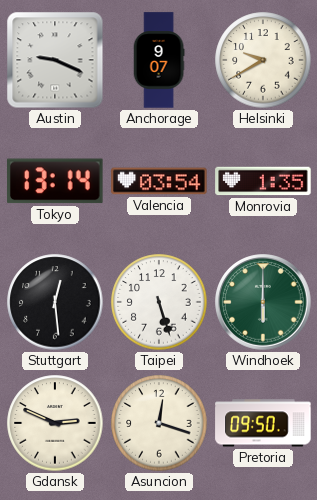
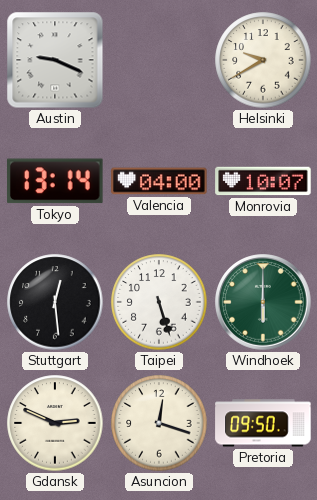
Anchorage: 9:07 -> none (159, 60)
Valencia: 03:54 -> 04:00 (159, 181)
Monrovia: 1:35 -> 10:07 (263, 181)
